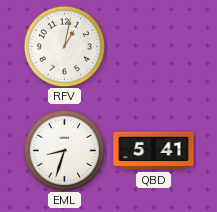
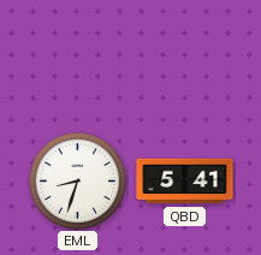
RFV: 1:02 -> none (64, 46)
